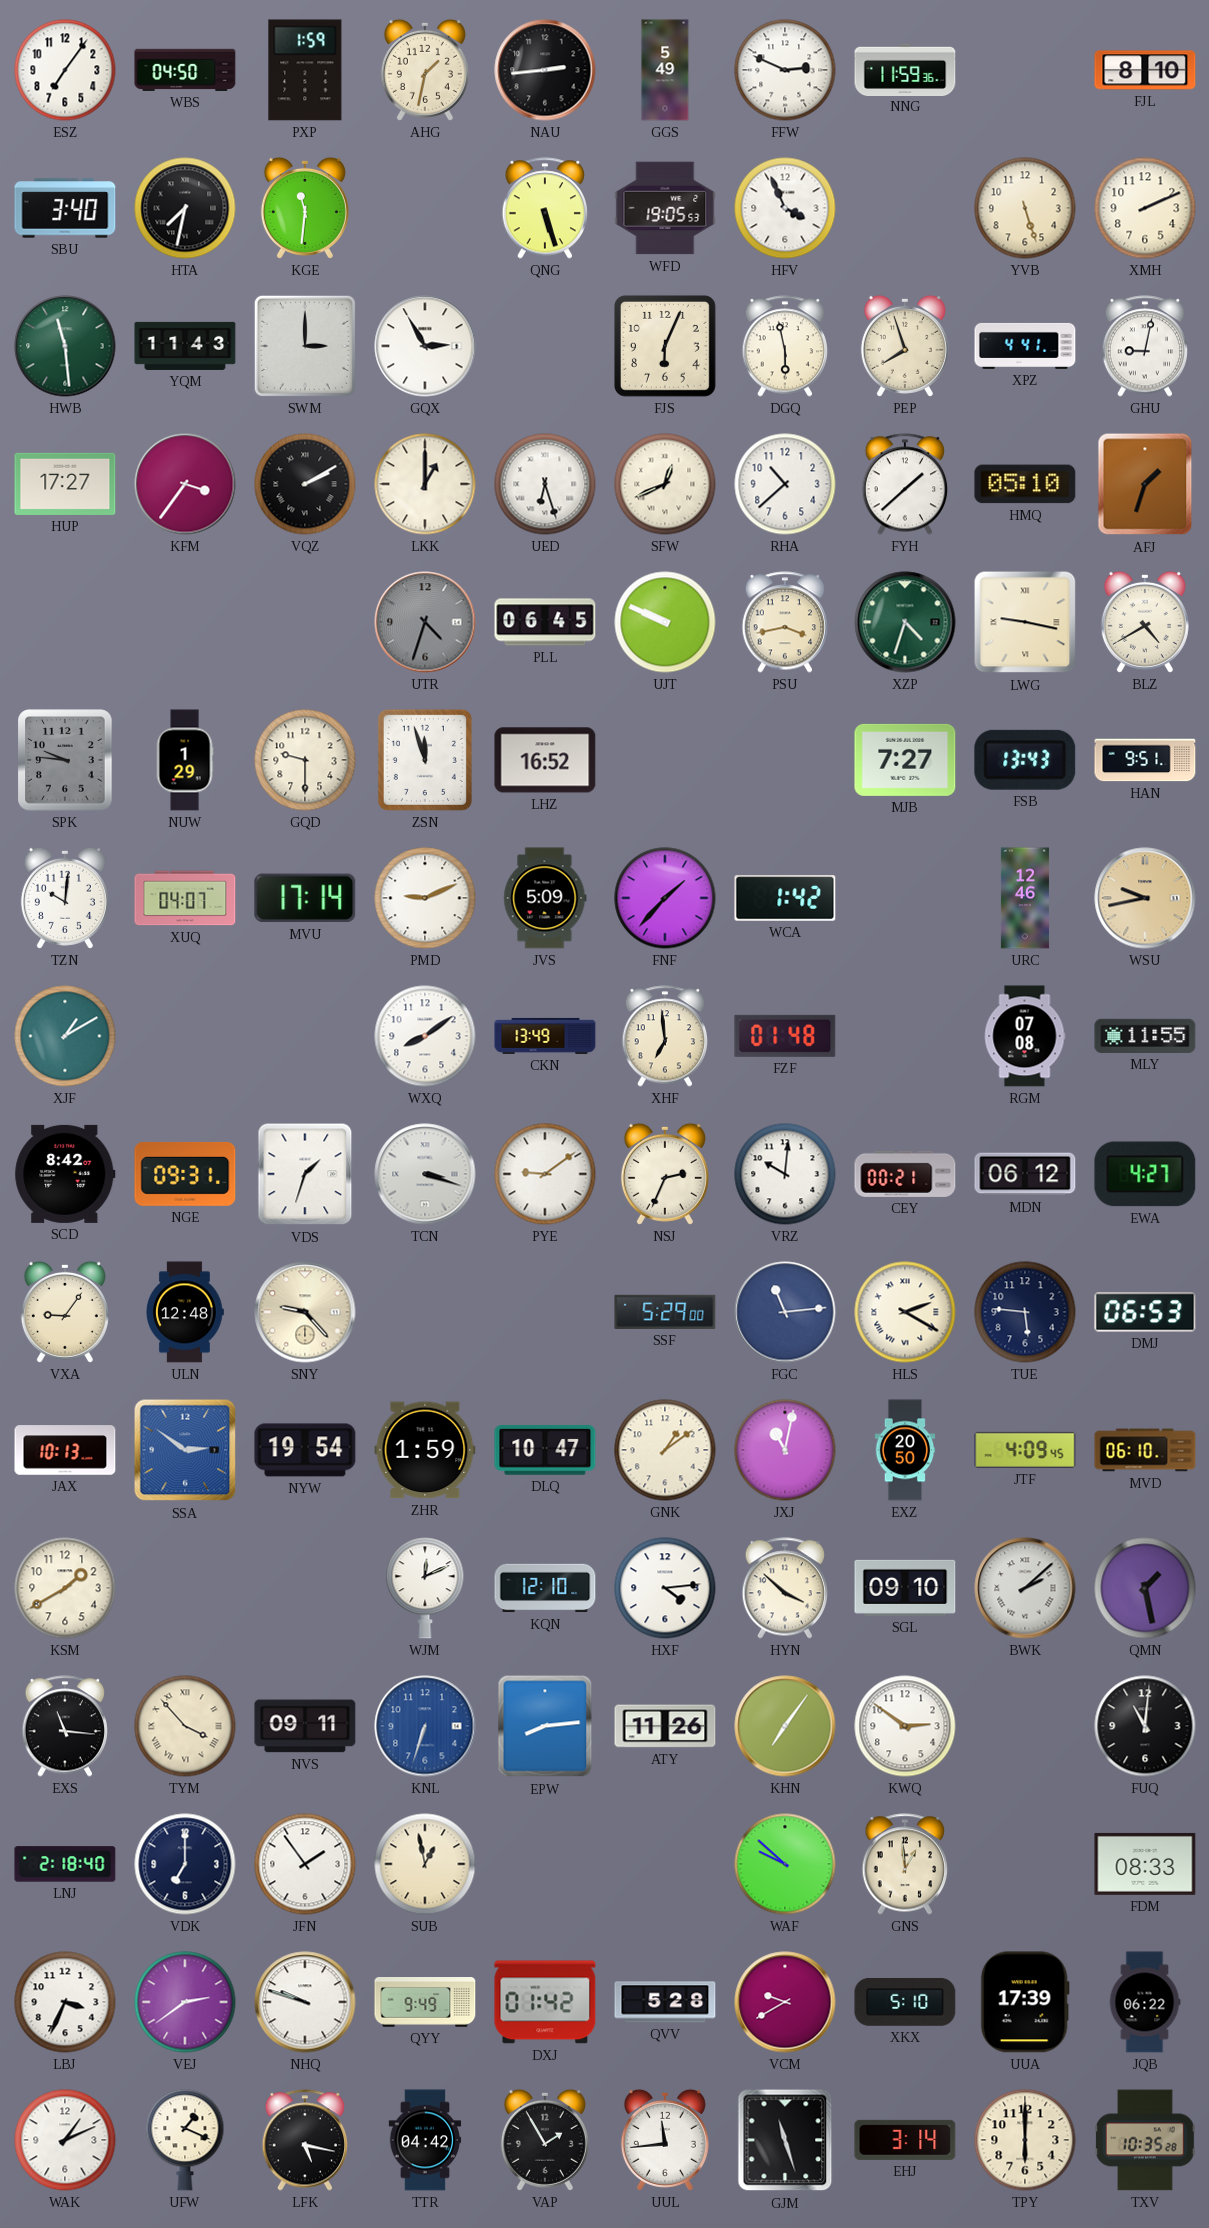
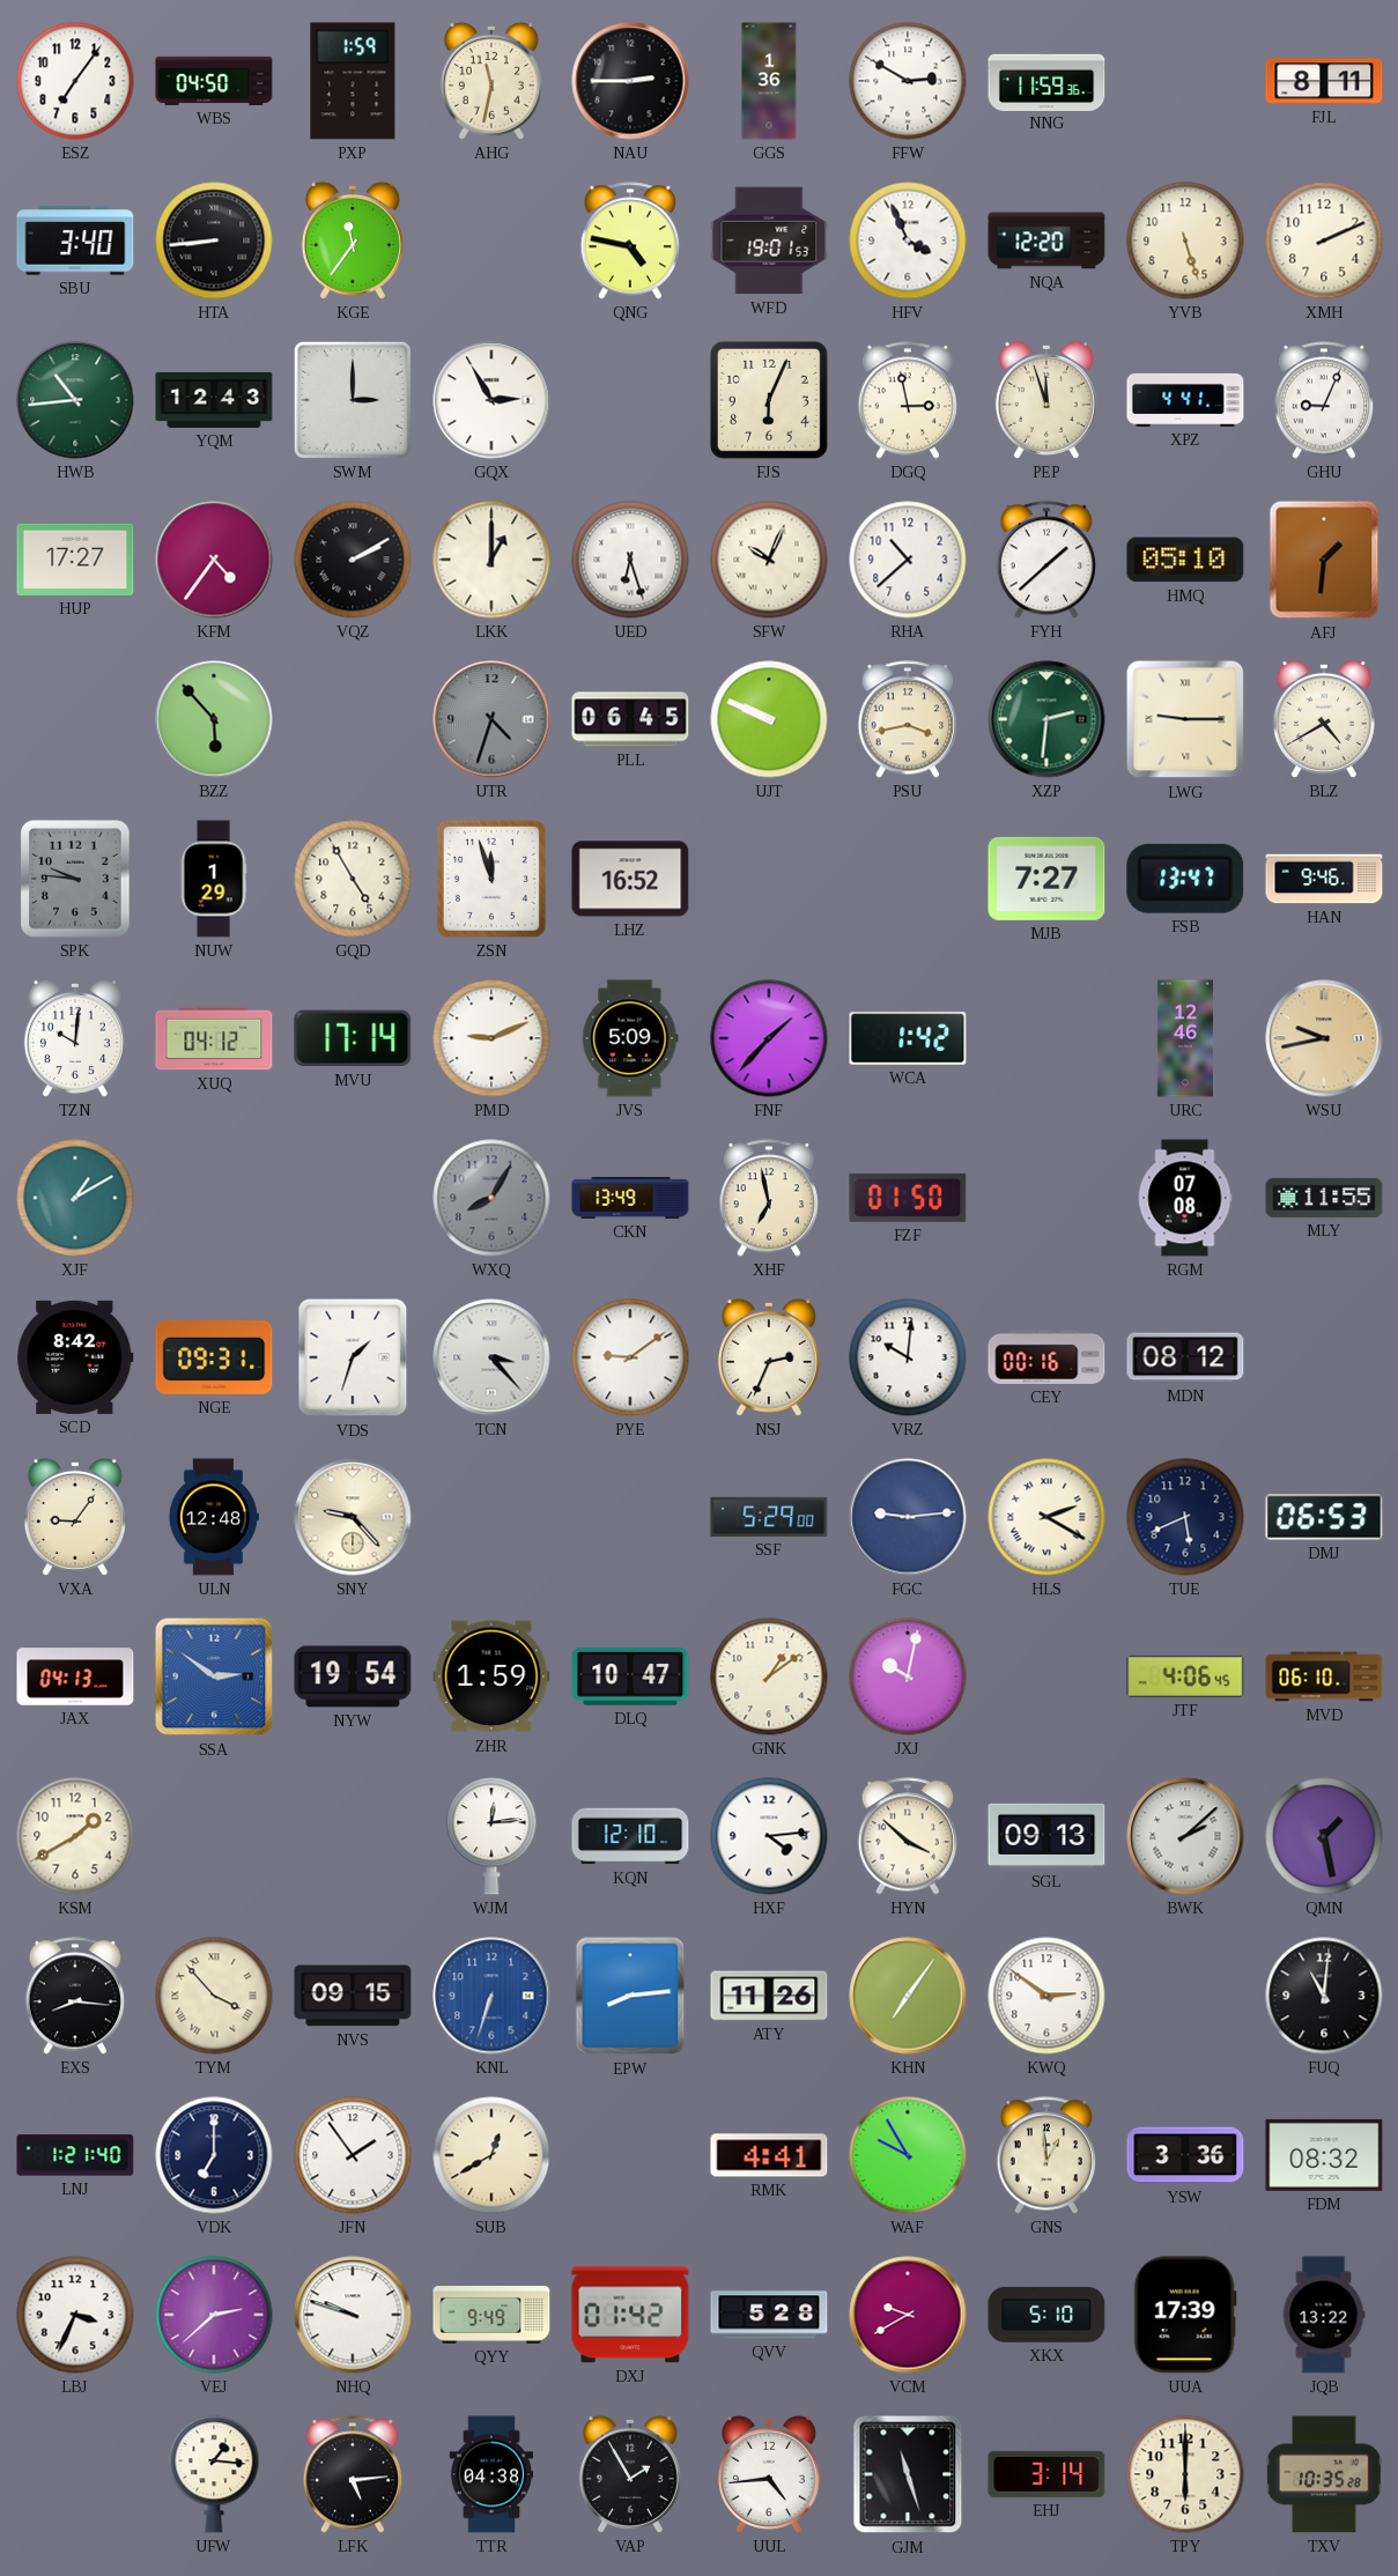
AHG: 1:32 -> 11:32 (491, 81)
NAU: 2:44 -> 2:45 (630, 81)
GGS: 5:49 -> 1:36 (769, 81)
FFW: 2:49 -> 2:50 (908, 81)
FJL: 8:10 -> 8:11 (1324, 81)
HTA: 7:32 -> 8:44 (214, 240)
KGE: 11:31 -> 11:36 (353, 240)
QNG: 5:27 -> 4:47 (630, 240)
WFD: 19:05 -> 19:01 (769, 240)
NQA: none -> 12:20 (1046, 240)
HWB: 11:29 -> 10:44 (75, 400)
YQM: 11:43 -> 12:43 (214, 400)
DGQ: 5:58 -> 2:58 (908, 400)
PEP: 7:57 -> 11:57 (1046, 400)
GHU: 9:02 -> 9:04 (1324, 400)
KFM: 3:36 -> 4:36 (214, 560)
SFW: 12:41 -> 10:04 (769, 560)
AFJ: 1:33 -> 1:31 (1324, 560)
BZZ: none -> 5:53 (214, 719)
XZP: 4:33 -> 2:31 (1046, 719)
LWG: 9:17 -> 9:15 (1185, 719)
GQD: 9:30 -> 4:55 (353, 879)
FSB: 13:43 -> 13:47 (1185, 879)
HAN: 9:51 -> 9:46 (1324, 879)
XUQ: 04:07 -> 04:12 (214, 1038)
WXQ: 8:09 -> 8:05 (491, 1198)
WXQ dial: white -> grey (491, 1198)
XHF: 6:59 -> 6:58 (769, 1198)
FZF: 01:48 -> 01:50 (908, 1198)
TCN: 3:18 -> 3:23 (491, 1357)
CEY: 00:21 -> 00:16 (1046, 1357)
MDN: 06:12 -> 08:12 (1185, 1357)
EWA: 4:27 -> none (1145, 1174)
FGC: 11:14 -> 9:14 (908, 1517)
TUE: 5:46 -> 5:41 (1185, 1517)
JAX: 10:13 -> 04:13 (75, 1676)
JXJ: 11:02 -> 10:02 (908, 1676)
EXZ: 20:50 -> none (905, 1450)
JTF: 4:09 -> 4:06 (1185, 1676)
WJM: 12:11 -> 12:14 (491, 1836)
SGL: 09:10 -> 09:13 (1046, 1836)
EXS: 11:16 -> 8:16 (75, 1996)
NVS: 09:11 -> 09:15 (353, 1996)
LNJ: 2:18 -> 1:21 (75, 2155)
SUB: 12:58 -> 12:40 (491, 2155)
RMK: none -> 4:41 (769, 2155)
WAF: 9:52 -> 9:55 (908, 2155)
YSW: none -> 3:36 (1185, 2155)
FDM: 08:33 -> 08:32 (1324, 2155)
VEJ: 2:39 -> 2:38 (214, 2315)
JQB: 06:22 -> 13:22 (1324, 2315)
WAK: 1:11 -> none (65, 2140)
UFW: 1:19 -> 1:16 (214, 2474)
LFK: 5:17 -> 5:14 (353, 2474)
TTR: 04:42 -> 04:38 (491, 2474)
UUL: 11:44 -> 4:44 (769, 2474)
